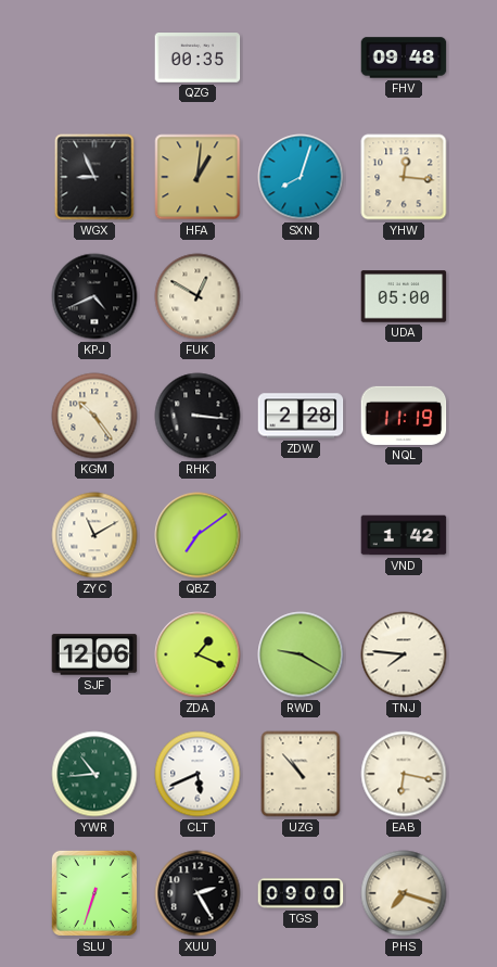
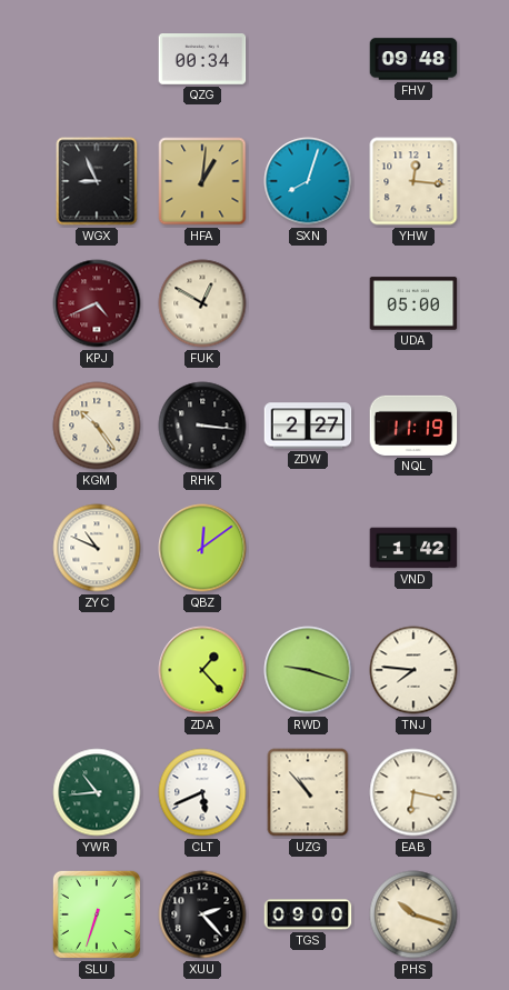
QZG: 00:35 -> 00:34 (202, 60)
KPJ dial: black -> burgundy (97, 303)
ZDW: 2:28 -> 2:27 (308, 426)
ZYC: 11:10 -> 10:49 (97, 548)
QBZ: 7:09 -> 12:09 (202, 548)
SJF: 12:06 -> none (94, 654)
ZDA: 1:19 -> 1:23 (202, 670)
RWD: 9:20 -> 9:18 (308, 670)
XUU: 2:25 -> 2:23 (202, 914)
PHS: 7:18 -> 10:18 (413, 914)
